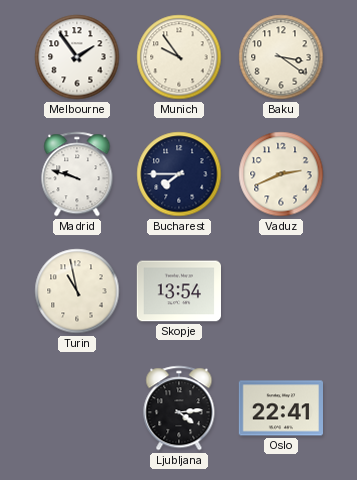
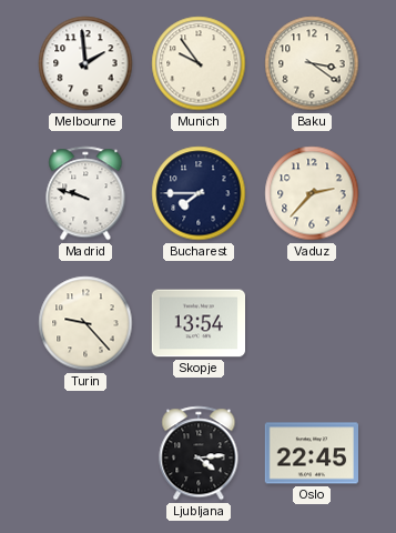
Melbourne: 1:54 -> 1:59 (85, 63)
Vaduz: 2:41 -> 2:37 (312, 193)
Turin: 10:58 -> 9:23 (85, 323)
Oslo: 22:41 -> 22:45 (311, 453)
